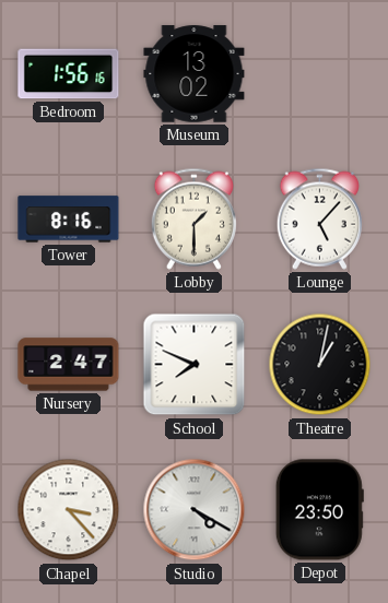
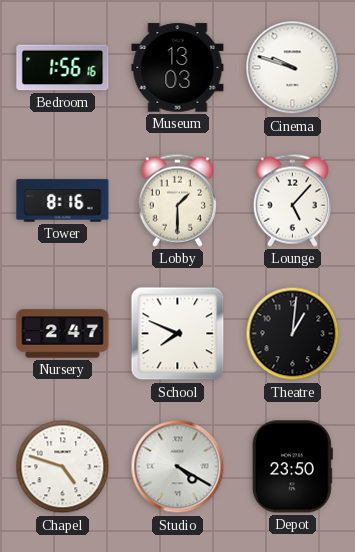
Museum: 13:02 -> 13:03 (178, 68)
Cinema: none -> 9:48 (293, 68)
Theatre: 1:02 -> 1:01 (293, 334)
Chapel: 3:23 -> 4:48 (63, 467)
